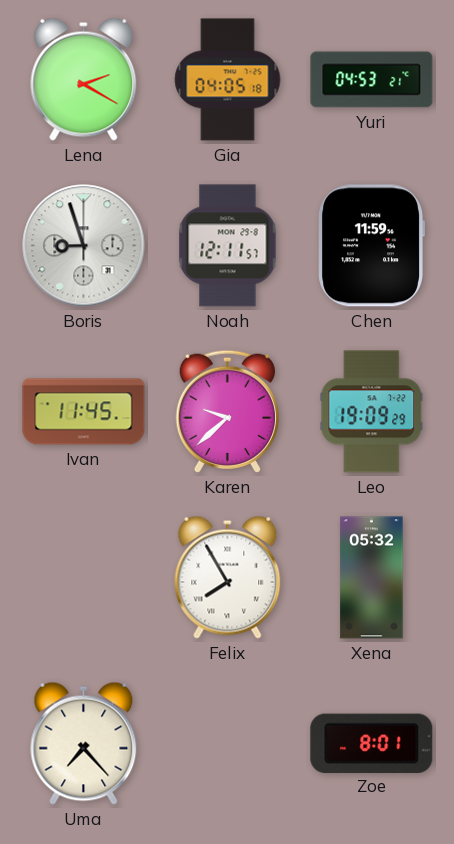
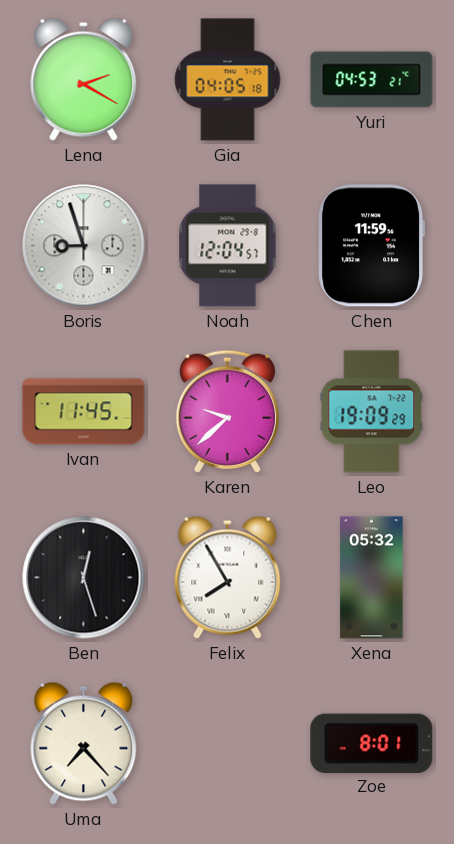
Noah: 12:11 -> 12:04 (228, 246)
Ben: none -> 12:27 (84, 578)
